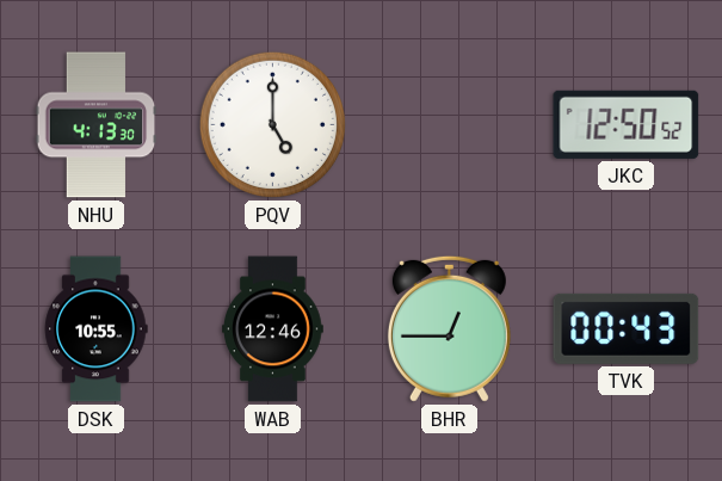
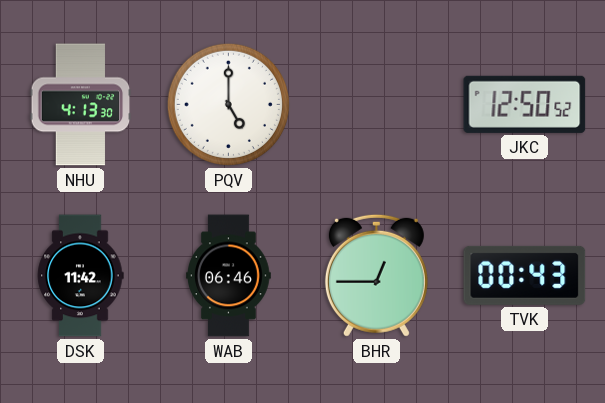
DSK: 10:55 -> 11:42 (80, 276)
WAB: 12:46 -> 06:46 (229, 276)
